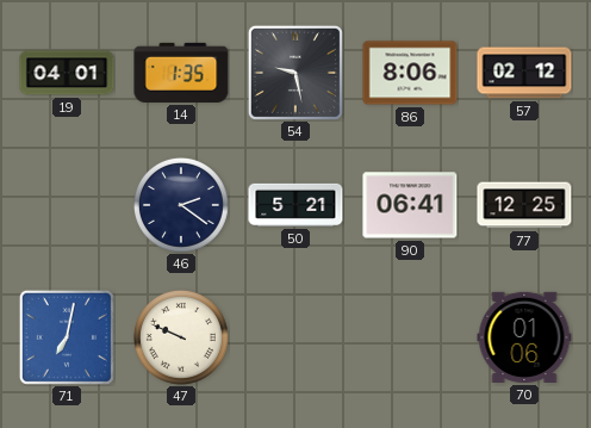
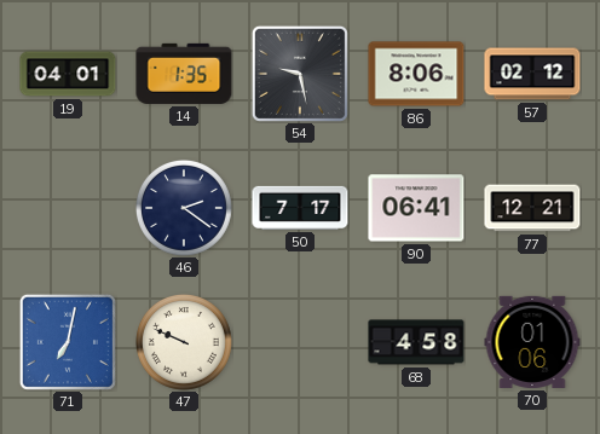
50: 5:21 -> 7:17 (300, 208)
77: 12:25 -> 12:21 (532, 208)
68: none -> 4:58 (416, 342)
